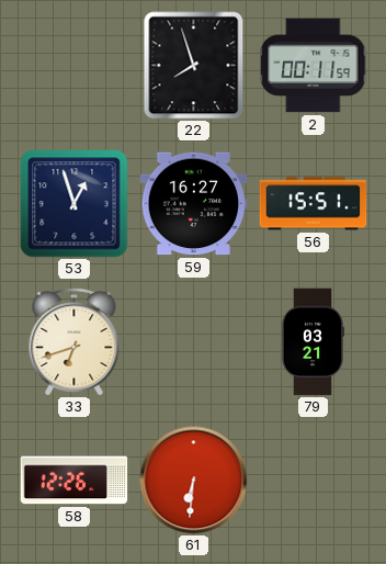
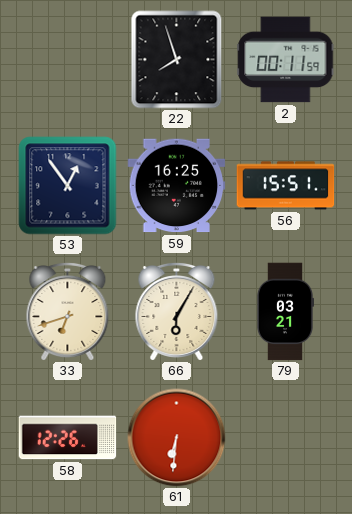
53: 12:57 -> 12:54 (68, 186)
59: 16:27 -> 16:25 (177, 186)
66: none -> 6:05 (177, 311)
